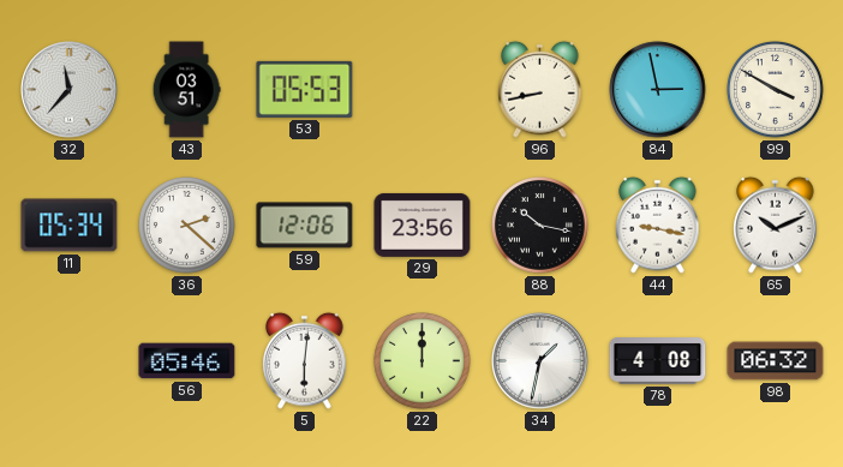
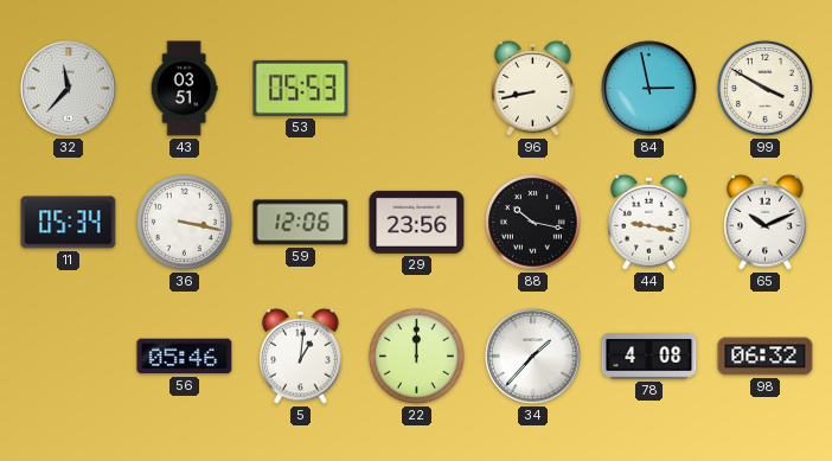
36: 2:22 -> 3:17 (185, 223)
5: 6:01 -> 1:01 (301, 356)
34: 1:32 -> 1:37 (533, 357)
